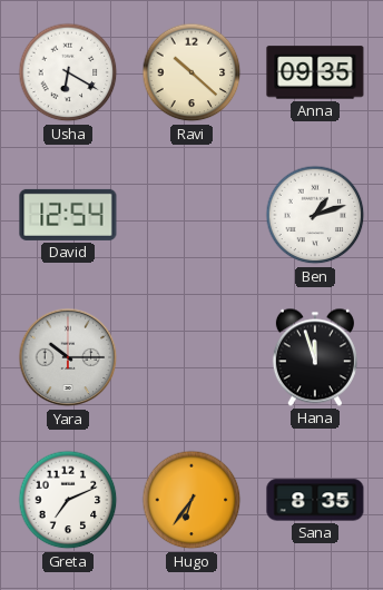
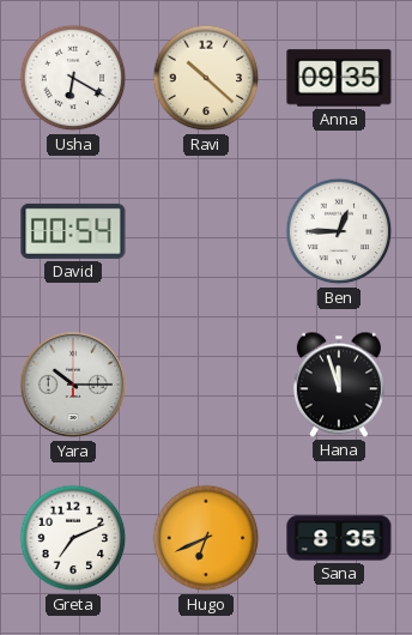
David: 12:54 -> 00:54 (73, 231)
Ben: 1:12 -> 12:45 (339, 231)
Hugo: 6:36 -> 6:41 (206, 538)
